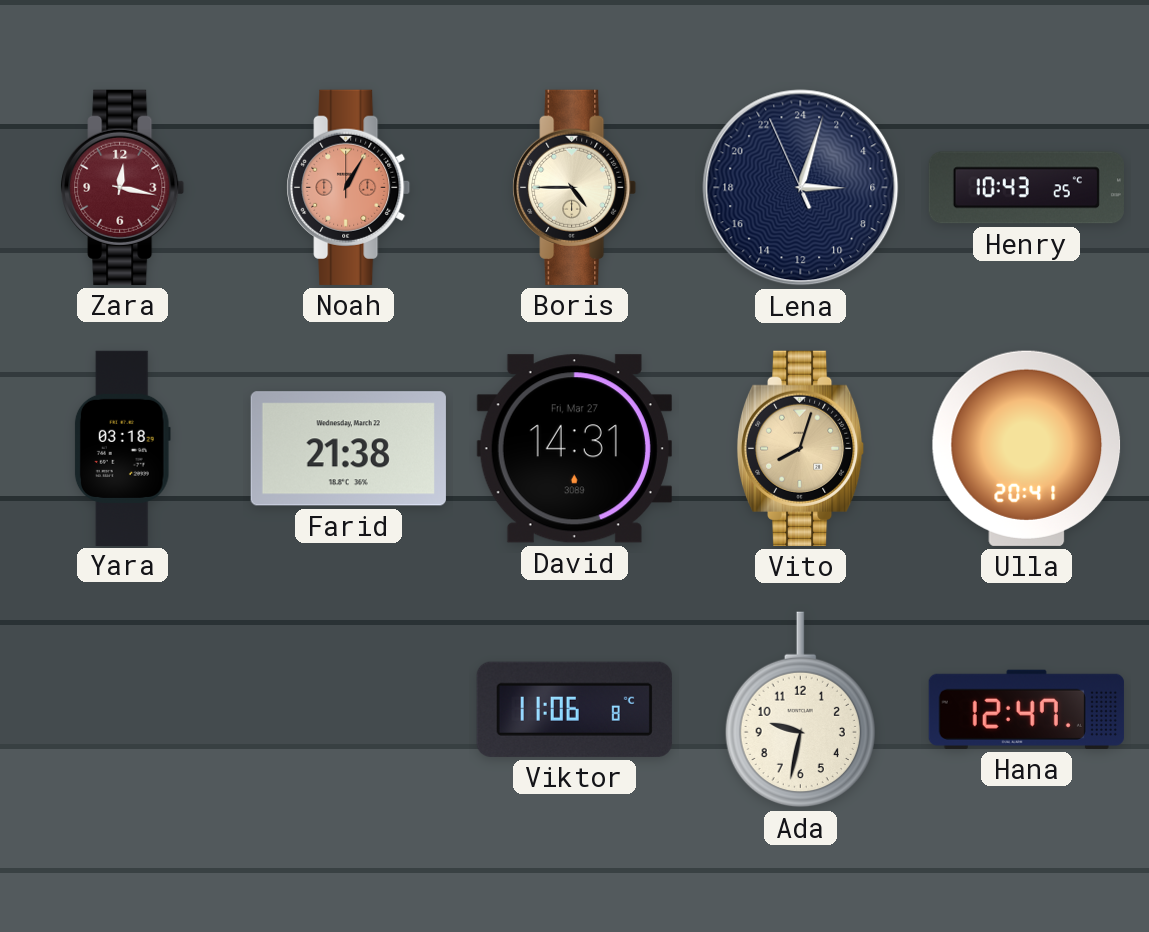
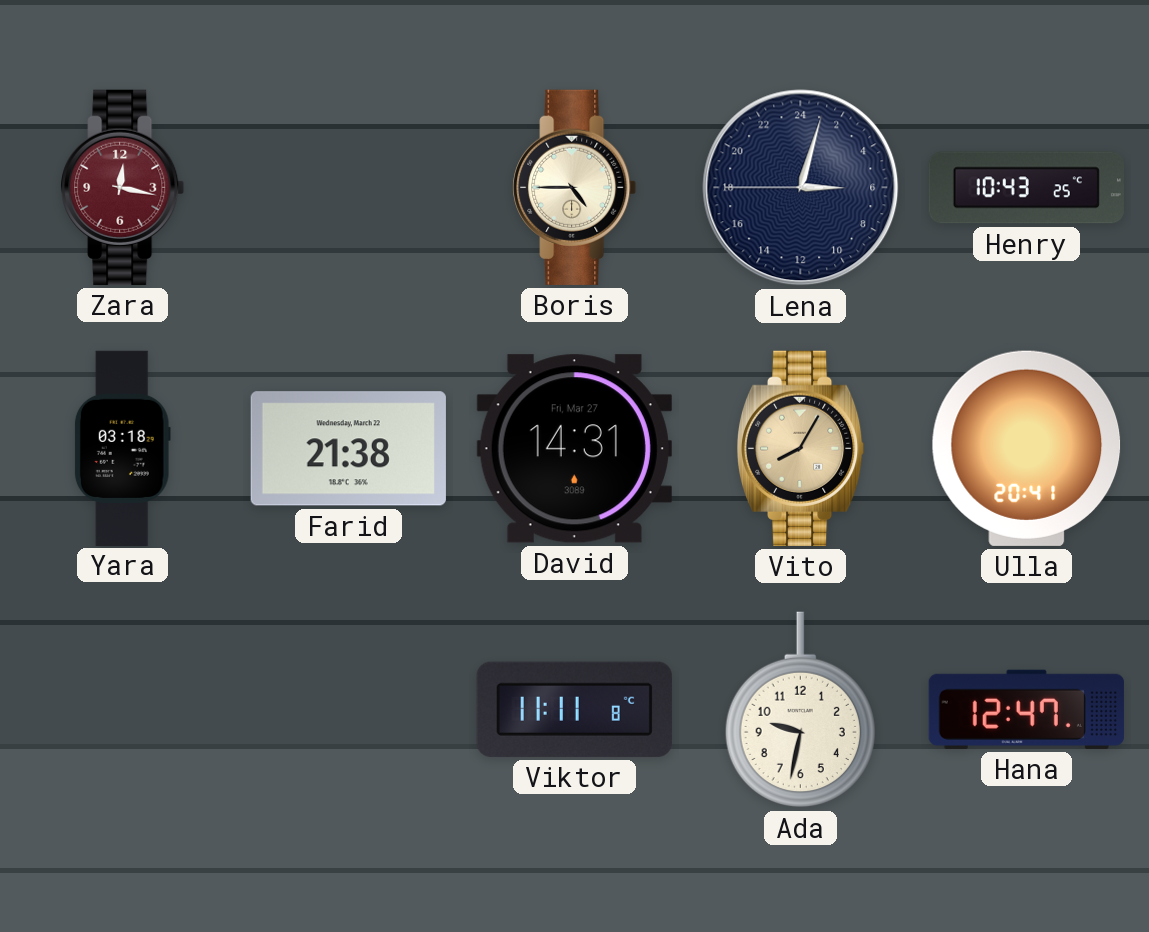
Noah: 1:05 -> none (349, 187)
Lena: 6:02:56 -> 6:02:45 (801, 188)
Vito: 8:03 -> 8:05 (801, 448)
Viktor: 11:06 -> 11:11 (574, 709)
